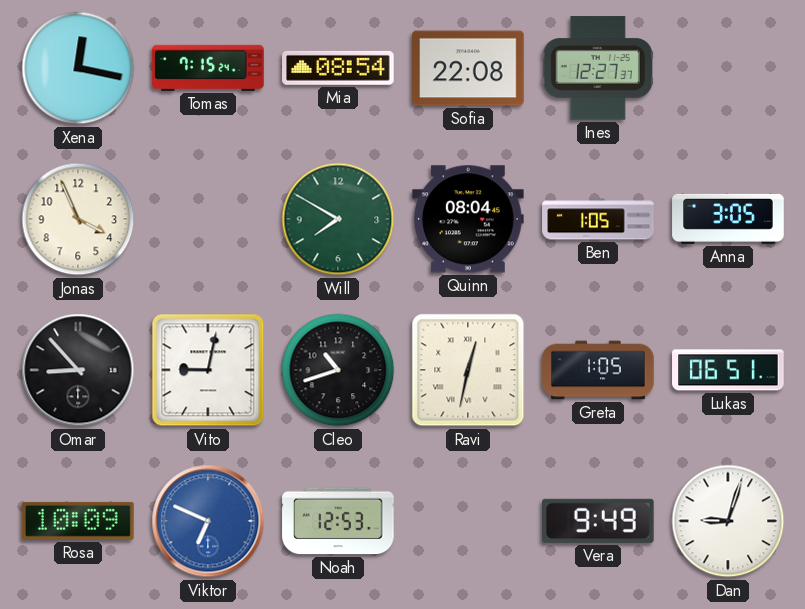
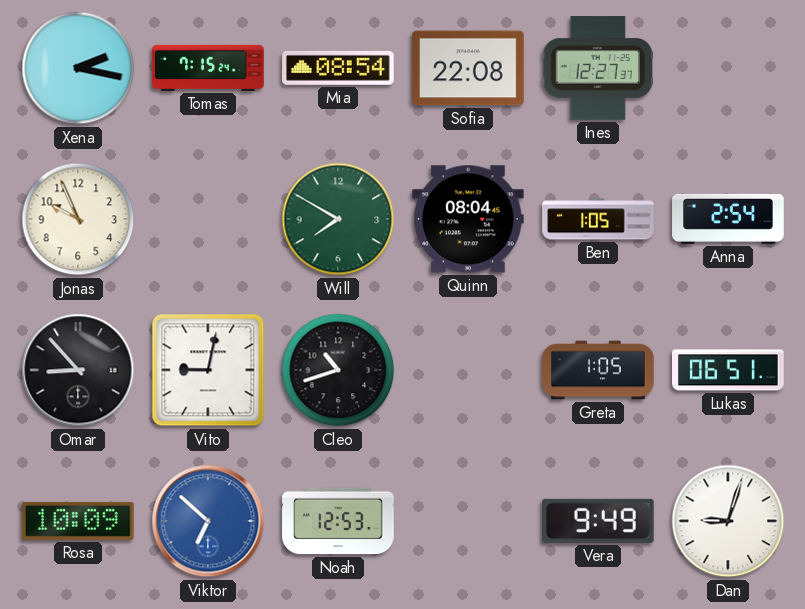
Xena: 12:17 -> 2:17 (78, 68)
Jonas: 3:56 -> 9:56 (78, 219)
Anna: 3:05 -> 2:54 (728, 219)
Ravi: 12:32 -> none (468, 370)
Viktor: 6:49 -> 6:52 (208, 521)
